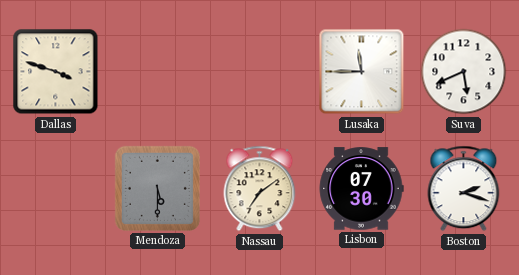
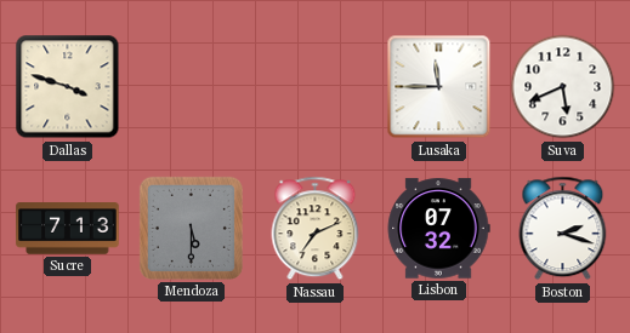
Sucre: none -> 7:13 (68, 229)
Nassau: 7:09 -> 7:11 (316, 229)
Lisbon: 07:30 -> 07:32 (438, 229)
